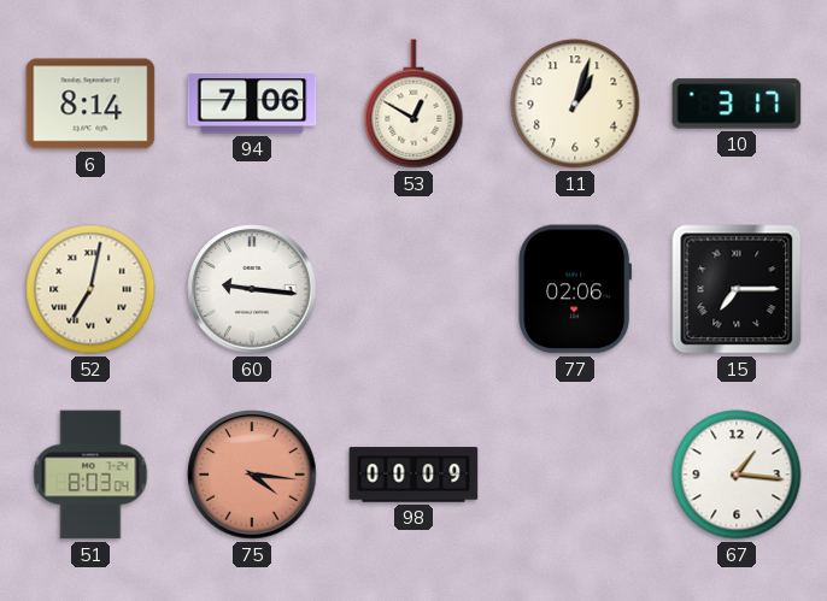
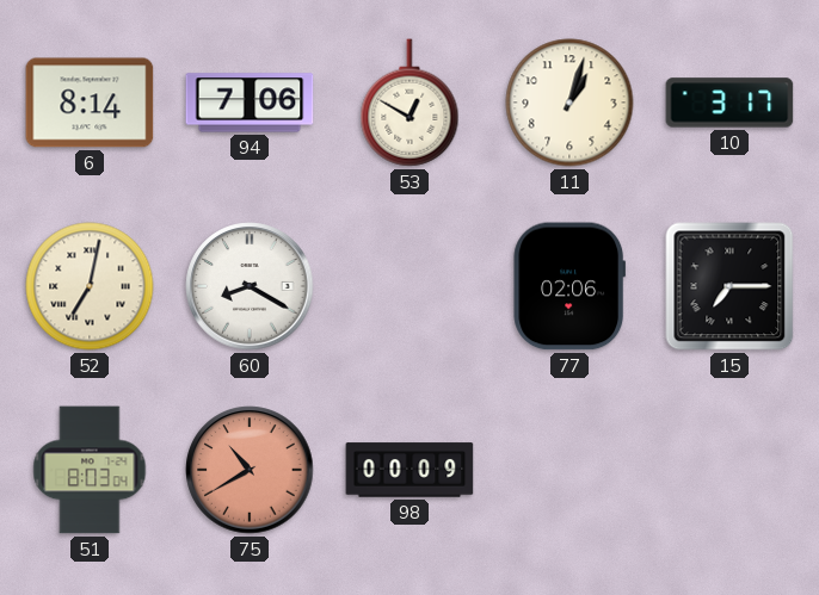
60: 9:16 -> 8:20 (250, 286)
75: 4:16 -> 10:40 (250, 470)
67: 1:16 -> none (737, 475)
